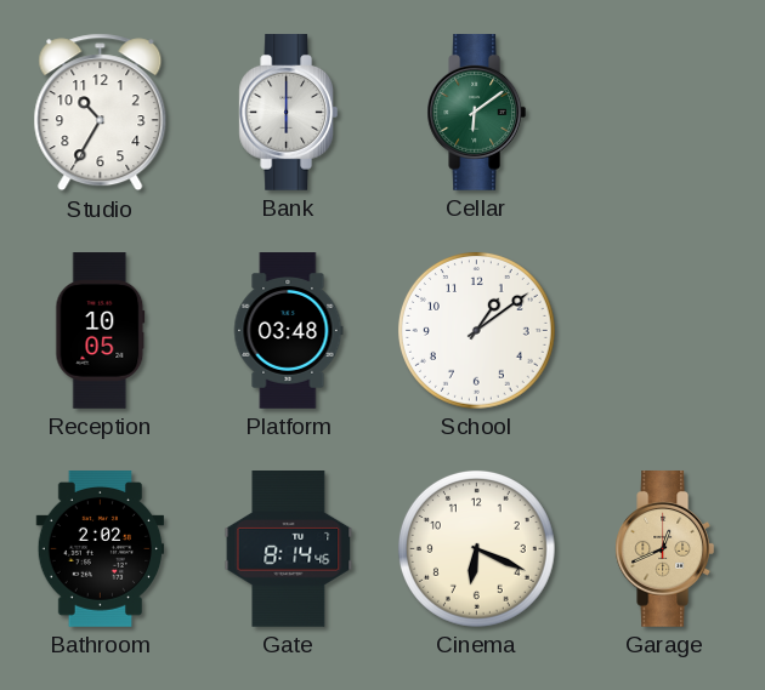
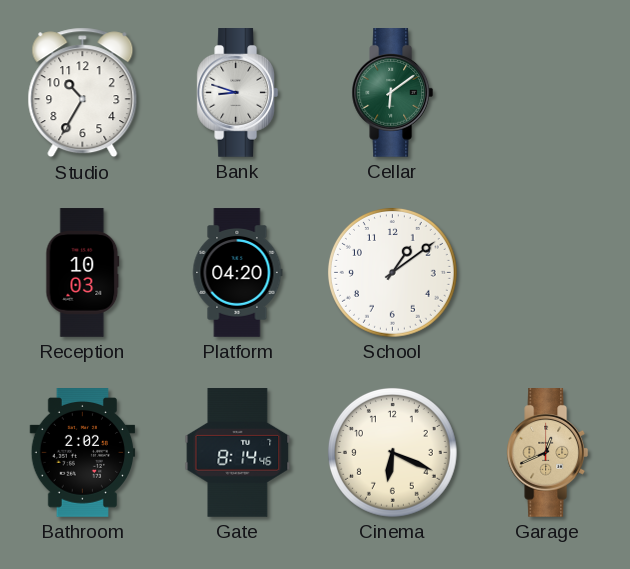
Bank: 6:00 -> 8:48 (238, 93)
Reception: 10:05 -> 10:03 (83, 273)
Platform: 03:48 -> 04:20 (237, 273)
